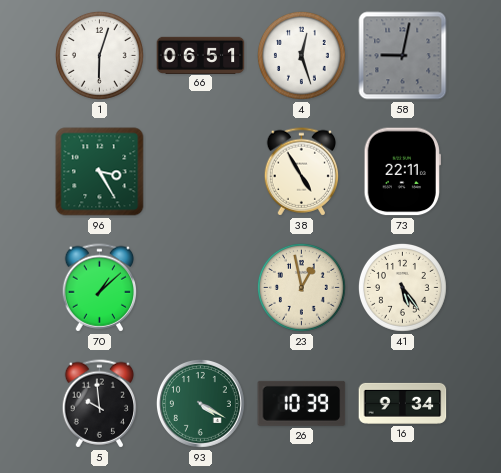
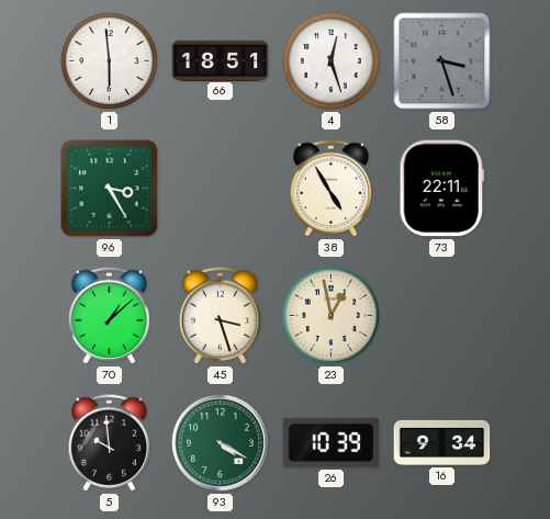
1: 6:03 -> 5:59 (109, 60)
66: 06:51 -> 18:51 (221, 60)
58: 9:02 -> 3:27 (442, 61)
45: none -> 3:27 (221, 316)
41: 5:24 -> none (402, 287)
